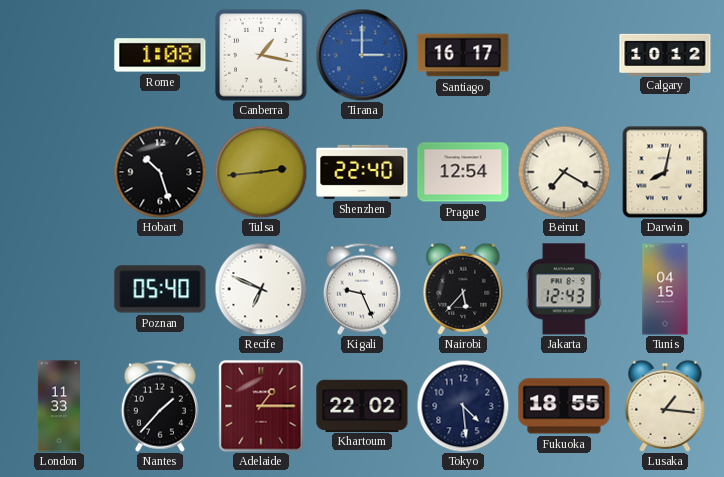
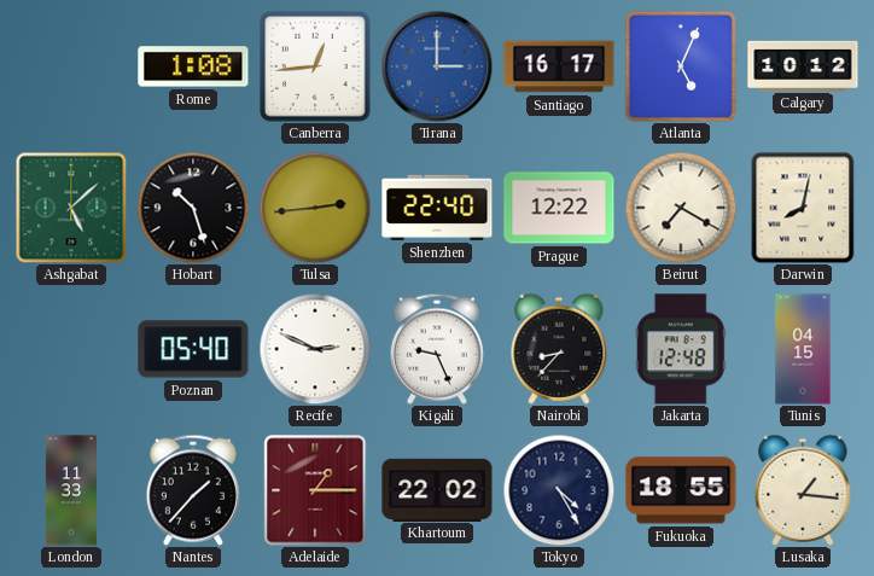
Canberra: 1:17 -> 12:44 (315, 66)
Atlanta: none -> 5:04 (681, 66)
Ashgabat: none -> 5:08 (71, 208)
Prague: 12:54 -> 12:22 (559, 208)
Recife: 6:49 -> 2:49 (315, 349)
Nairobi: 5:37 -> 8:37 (559, 349)
Jakarta: 12:43 -> 12:48 (681, 349)
Tokyo: 4:29 -> 4:25 (559, 490)
